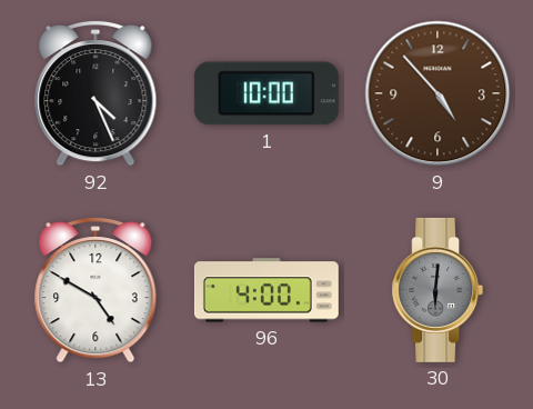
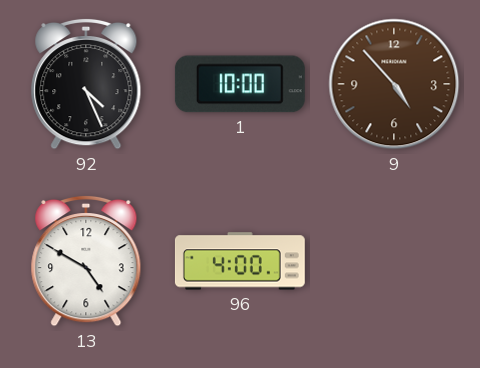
30: 6:01 -> none (438, 290)
